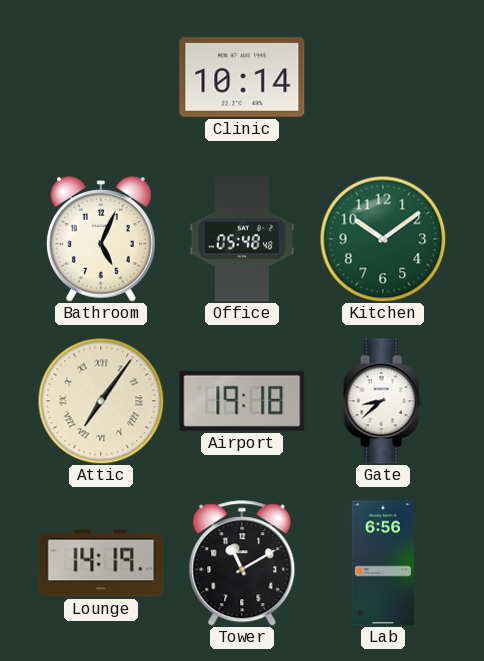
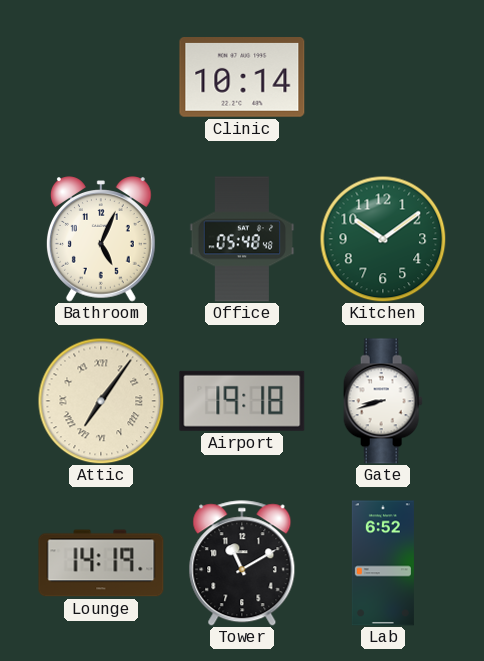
Gate: 8:38 -> 8:42 (383, 401)
Lab: 6:56 -> 6:52 (383, 563)
